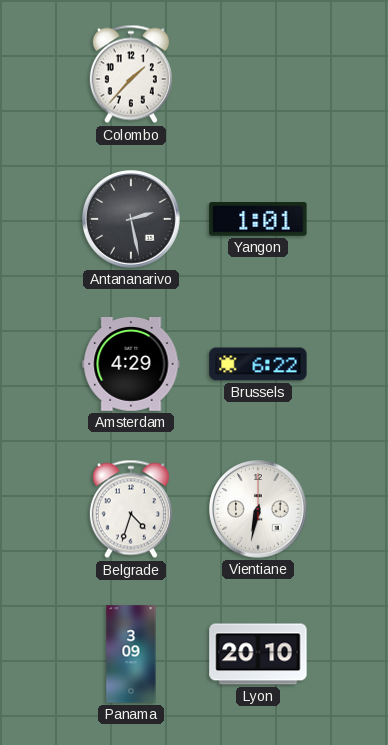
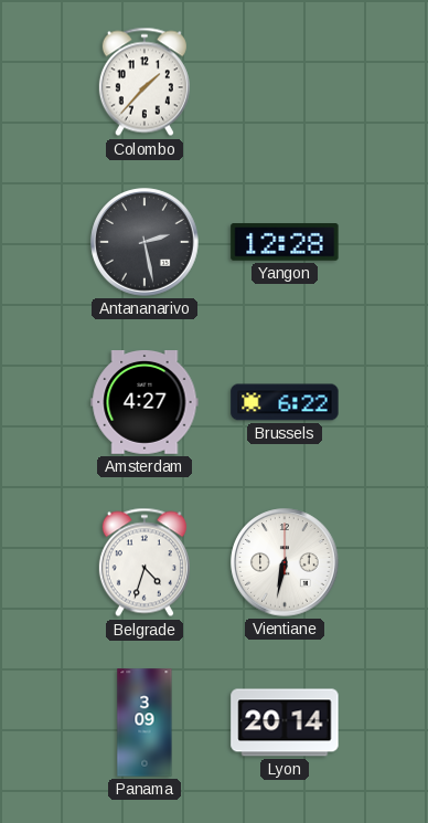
Yangon: 1:01 -> 12:28 (285, 242)
Amsterdam: 4:29 -> 4:27 (145, 403)
Lyon: 20:10 -> 20:14 (285, 722)
